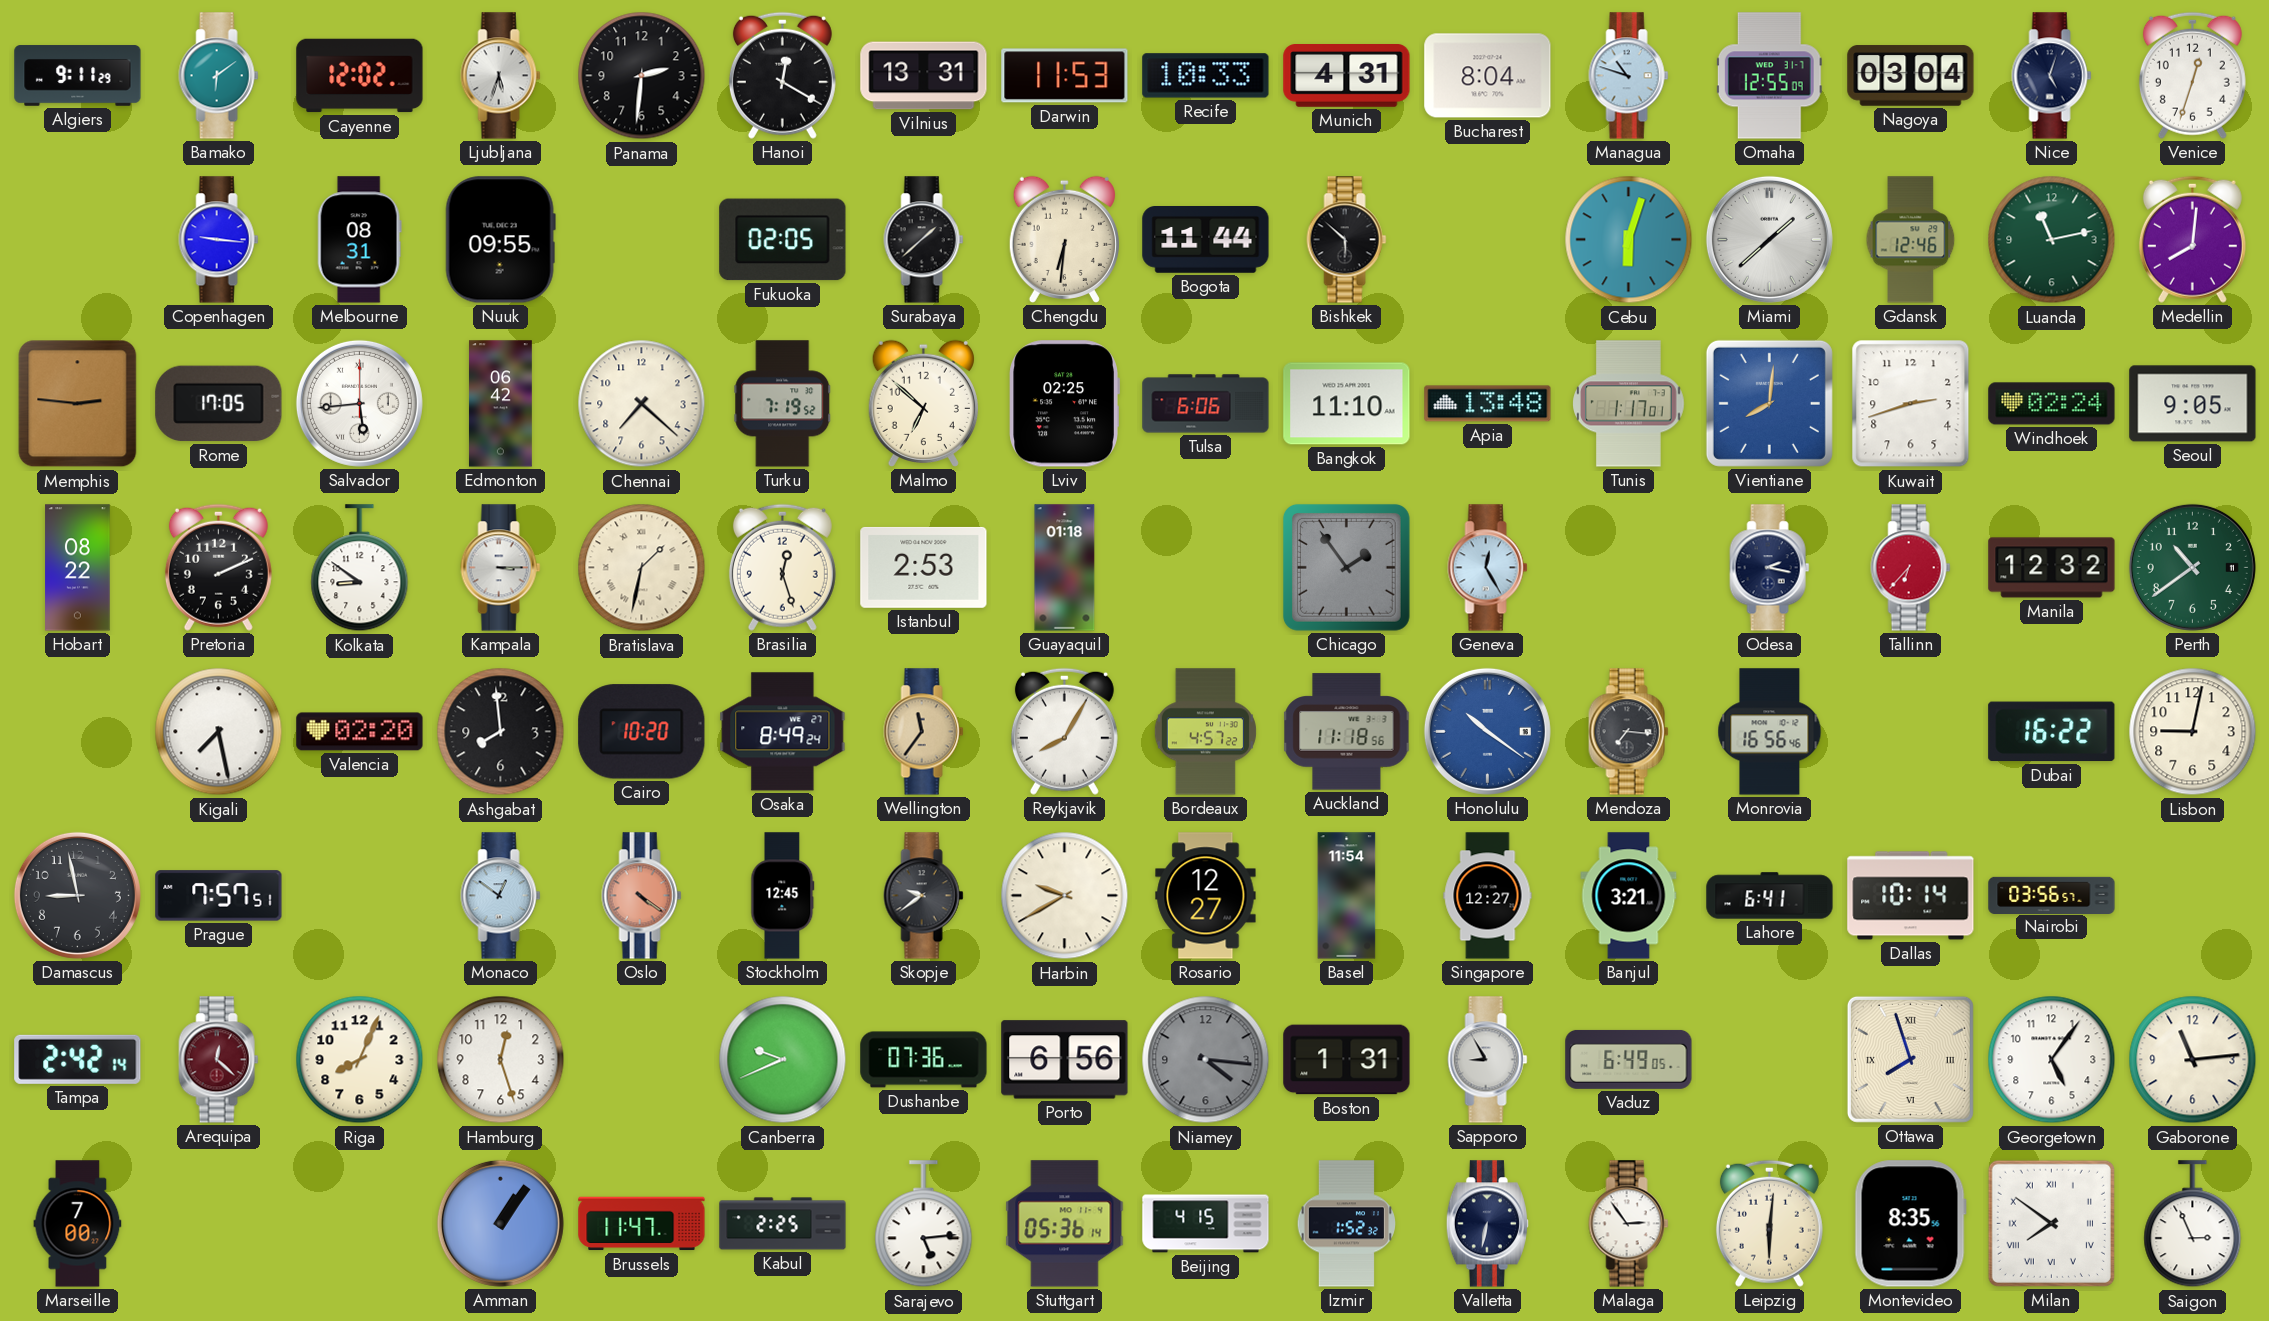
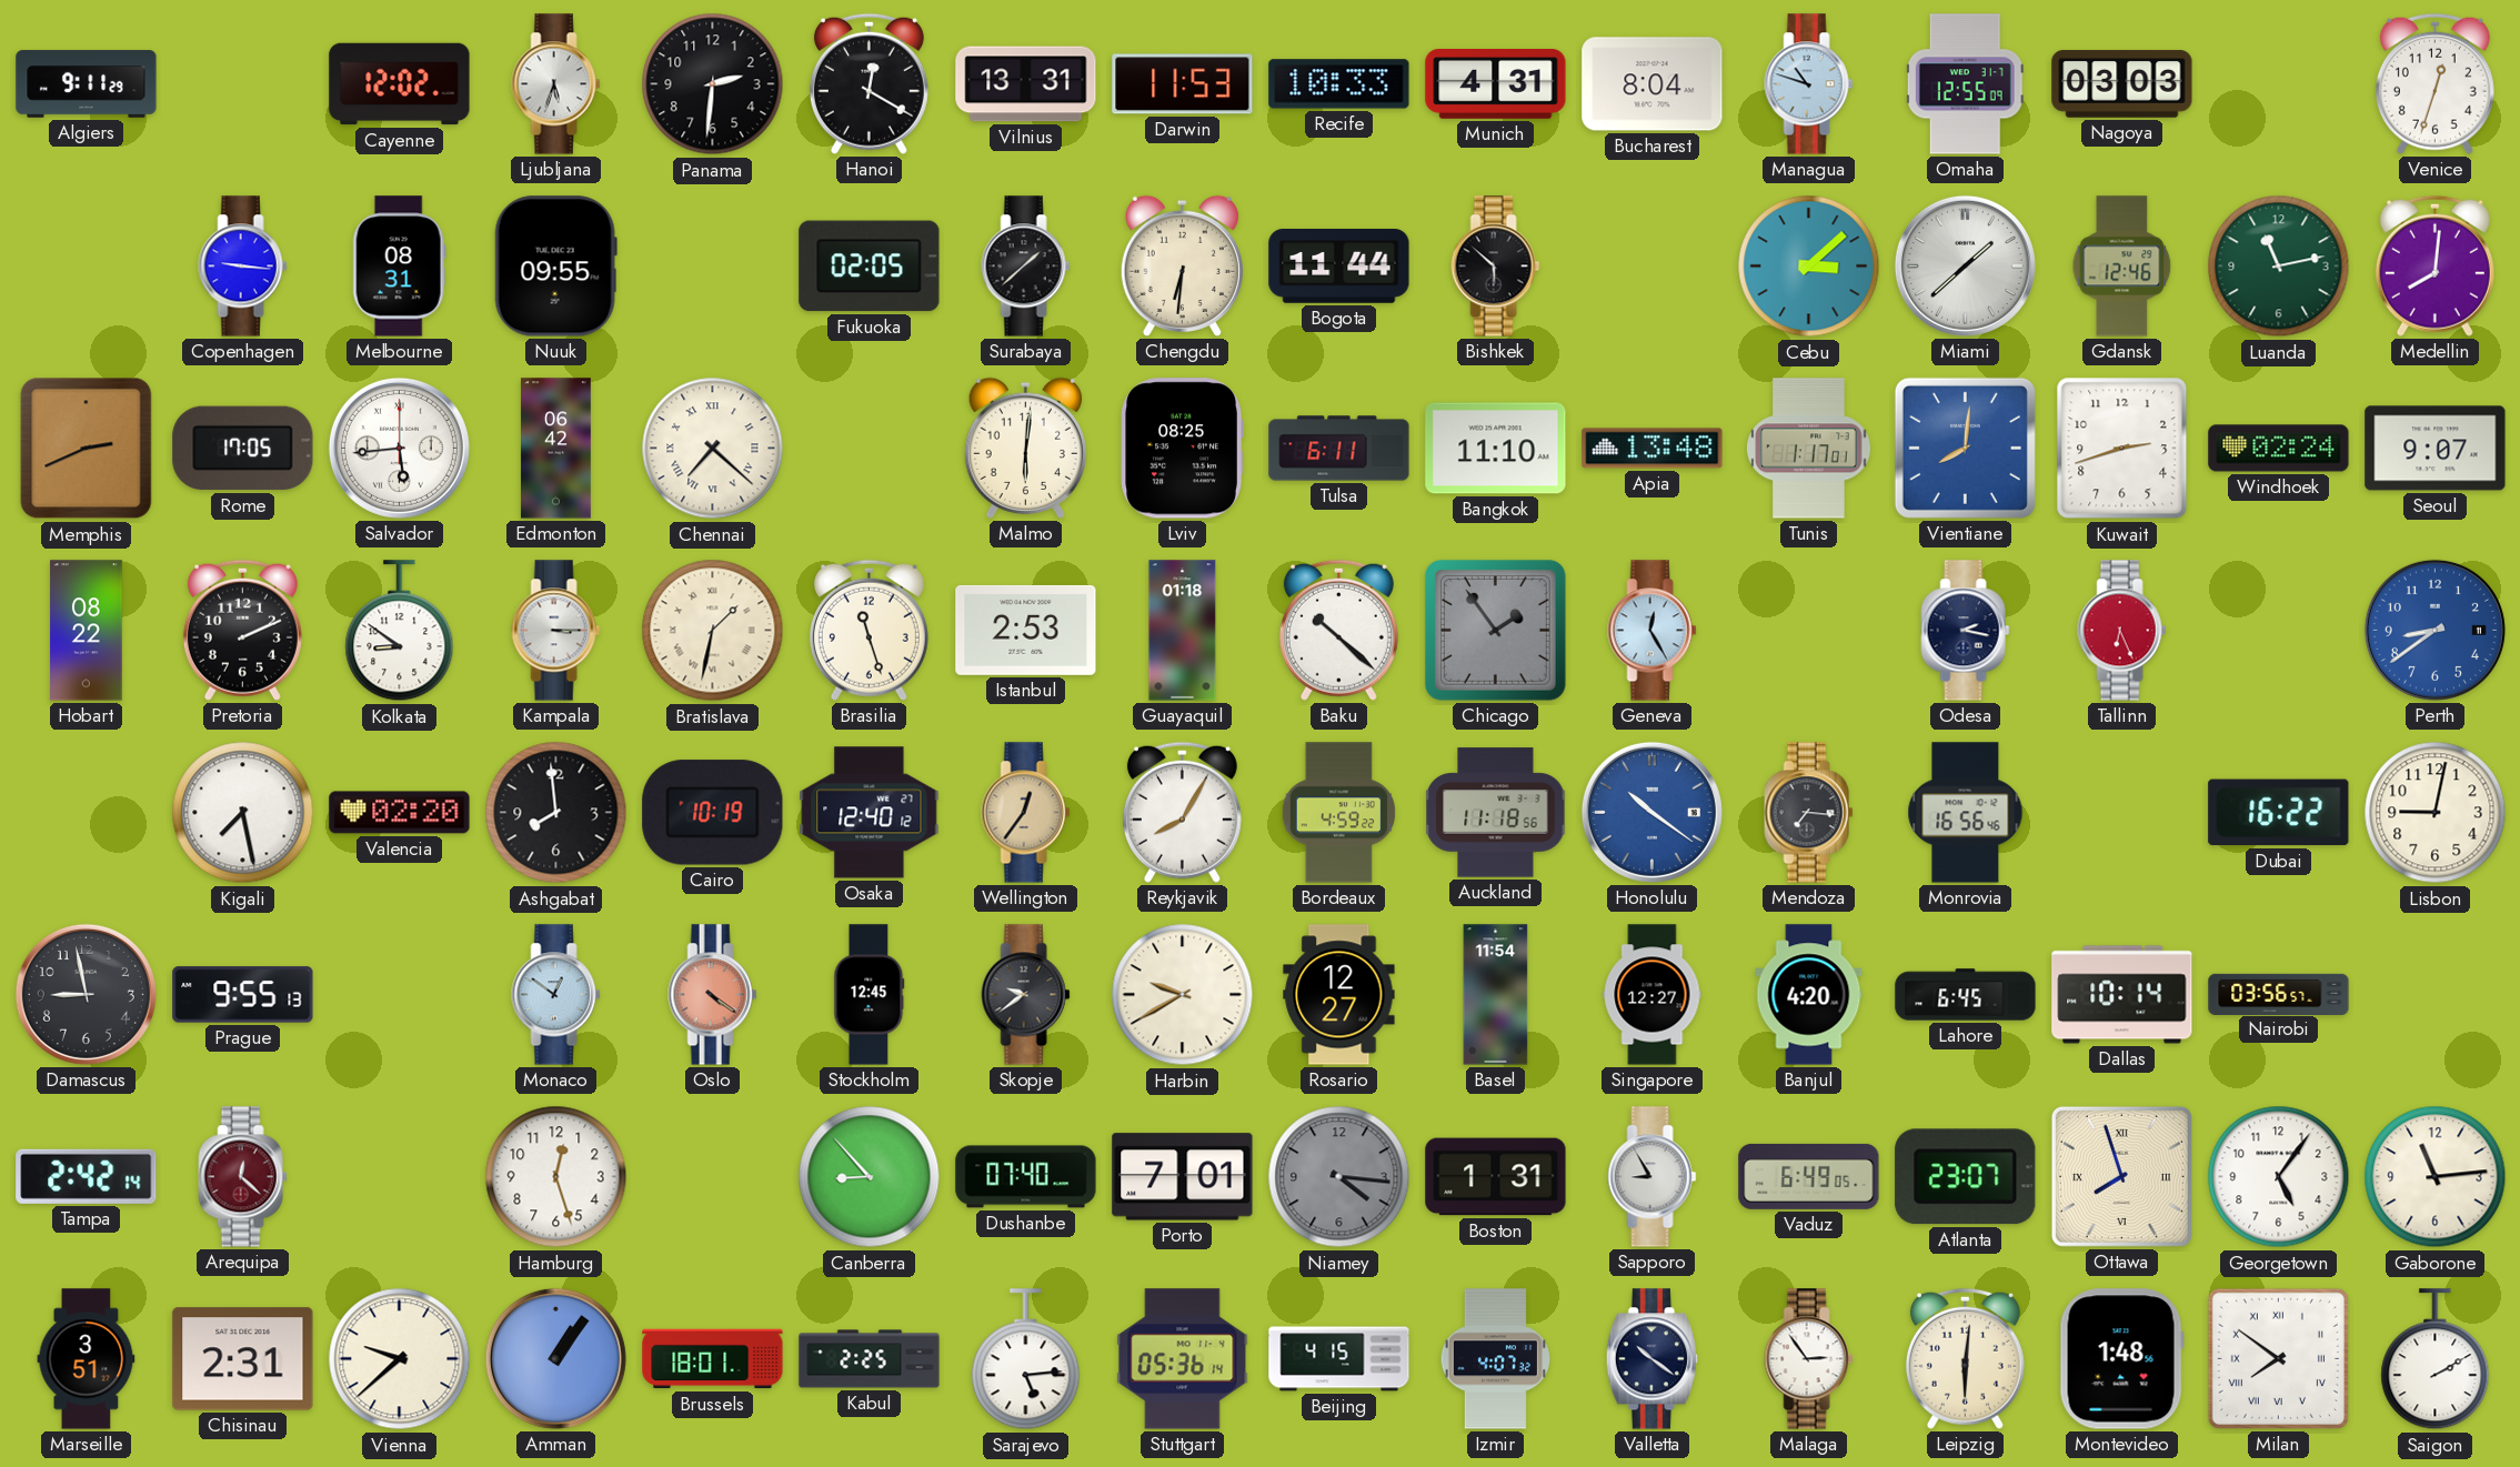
Bamako: 6:09 -> none (219, 76)
Nagoya: 03:04 -> 03:03 (2122, 84)
Nice: 5:03 -> none (2052, 76)
Cebu: 6:03 -> 3:08 (1809, 267)
Memphis: 2:46 -> 2:41 (87, 449)
Chennai numerals: Arabic -> Roman (713, 449)
Turku: 7:19 -> none (783, 404)
Malmo: 6:52 -> 6:01 (1025, 448)
Lviv: 02:25 -> 08:25 (1182, 449)
Tulsa: 6:06 -> 6:11 (1339, 449)
Seoul: 9:05 -> 9:07 (2436, 449)
Brasilia: 12:27 -> 11:27 (869, 630)
Baku: none -> 10:22 (1338, 630)
Tallinn: 6:37 -> 6:26 (2122, 631)
Manila: 12:32 -> none (2052, 568)
Perth: 10:39 -> 8:39 (2434, 630)
Perth dial: green -> blue (2434, 630)
Cairo: 10:20 -> 10:19 (713, 813)
Osaka: 8:49 -> 12:40 (870, 813)
Wellington: 11:36 -> 12:36 (1026, 813)
Bordeaux: 4:57 -> 4:59 (1338, 813)
Prague: 7:57 -> 9:55 (243, 995)
Banjul: 3:21 -> 4:20 (1809, 995)
Lahore: 6:41 -> 6:45 (1966, 995)
Riga: 8:04 -> none (360, 1060)
Canberra: 9:41 -> 8:53 (870, 1177)
Dushanbe: 07:36 -> 07:40 (1026, 1177)
Porto: 6:56 -> 7:01 (1183, 1177)
Atlanta: none -> 23:07 (1966, 1177)
Marseille: 7:00 -> 3:51 (87, 1359)
Chisinau: none -> 2:31 (243, 1359)
Vienna: none -> 9:38 (400, 1359)
Brussels: 11:47 -> 18:01 (713, 1359)
Izmir: 1:52 -> 4:07 (1495, 1359)
Valletta: 6:32 -> 10:21 (1651, 1359)
Montevideo: 8:35 -> 1:48 (2121, 1359)
Saigon: 2:56 -> 2:10 (2436, 1359)
